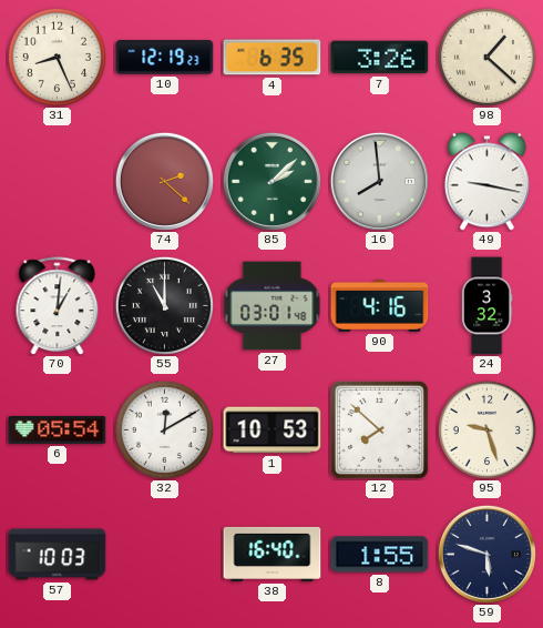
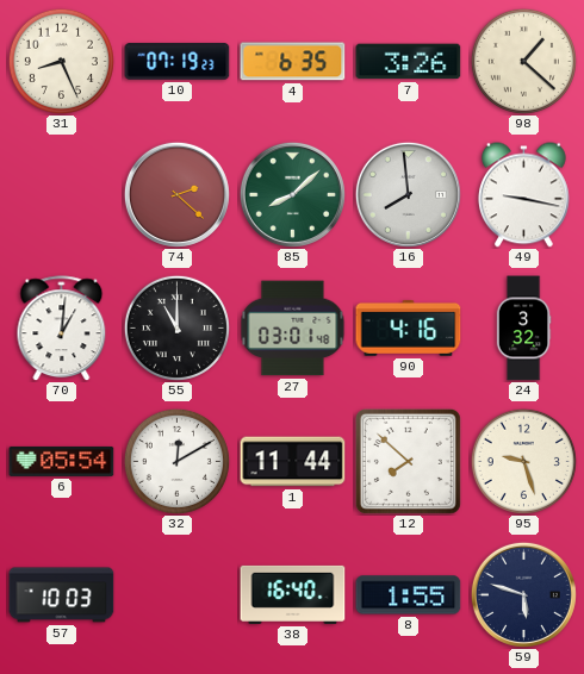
10: 12:19 -> 07:19 (178, 62)
85: 2:08 -> 8:08 (292, 194)
1: 10:53 -> 11:44 (293, 462)
